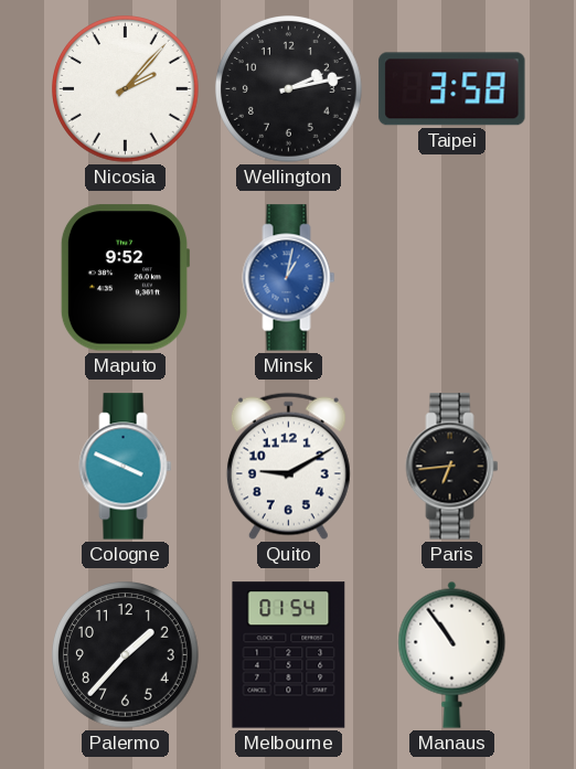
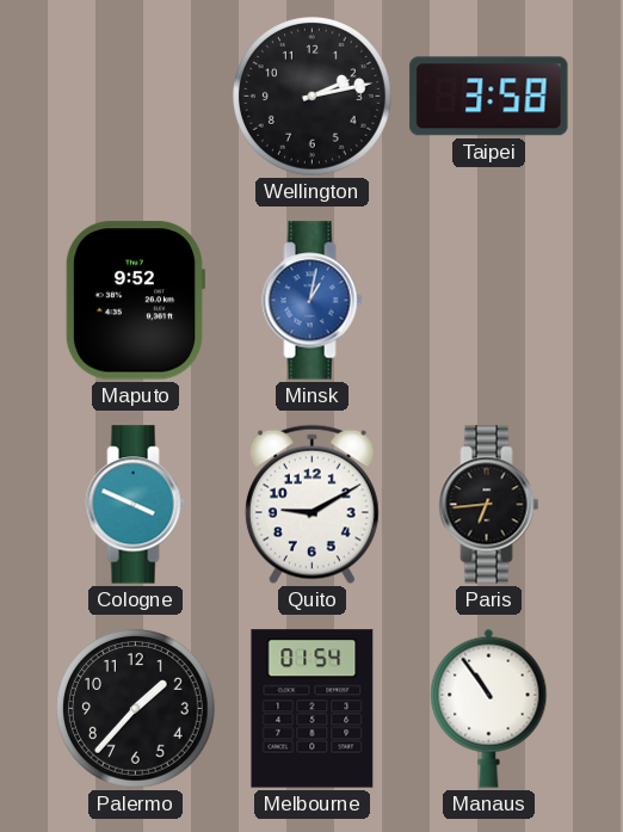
Nicosia: 2:07 -> none (126, 89)
